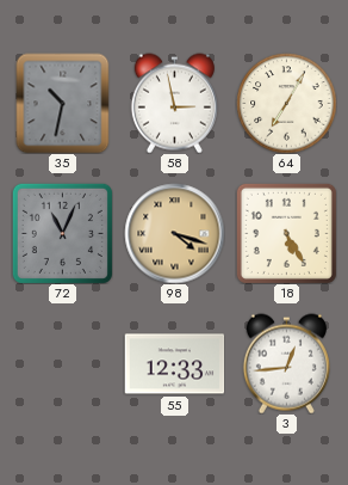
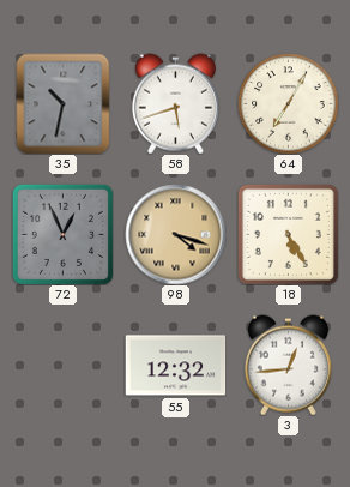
58: 2:58 -> 5:42 (175, 103)
72: 11:04 -> 12:56 (62, 234)
55: 12:33 -> 12:32 (175, 366)
